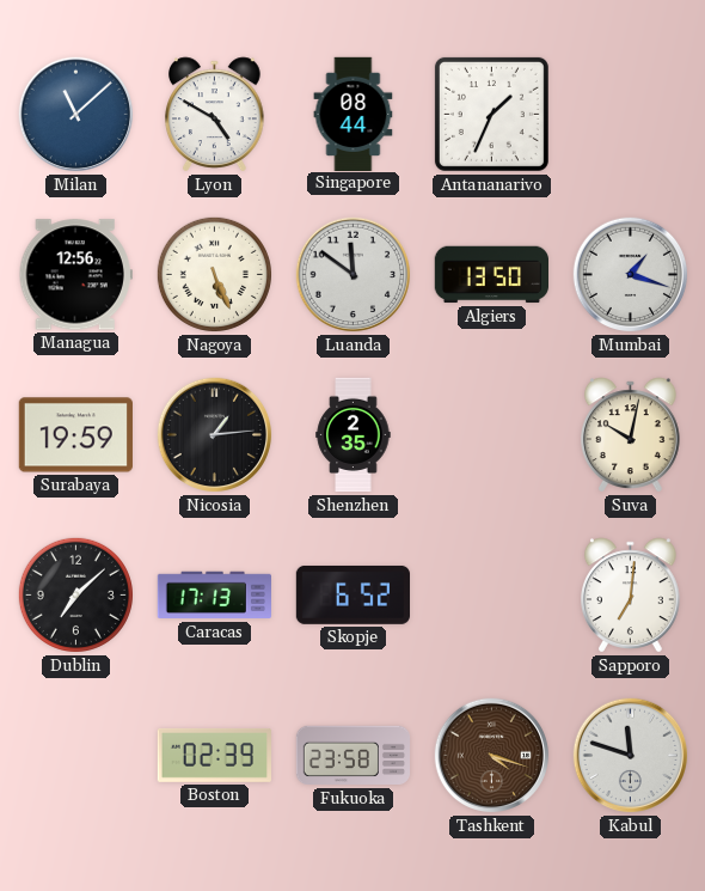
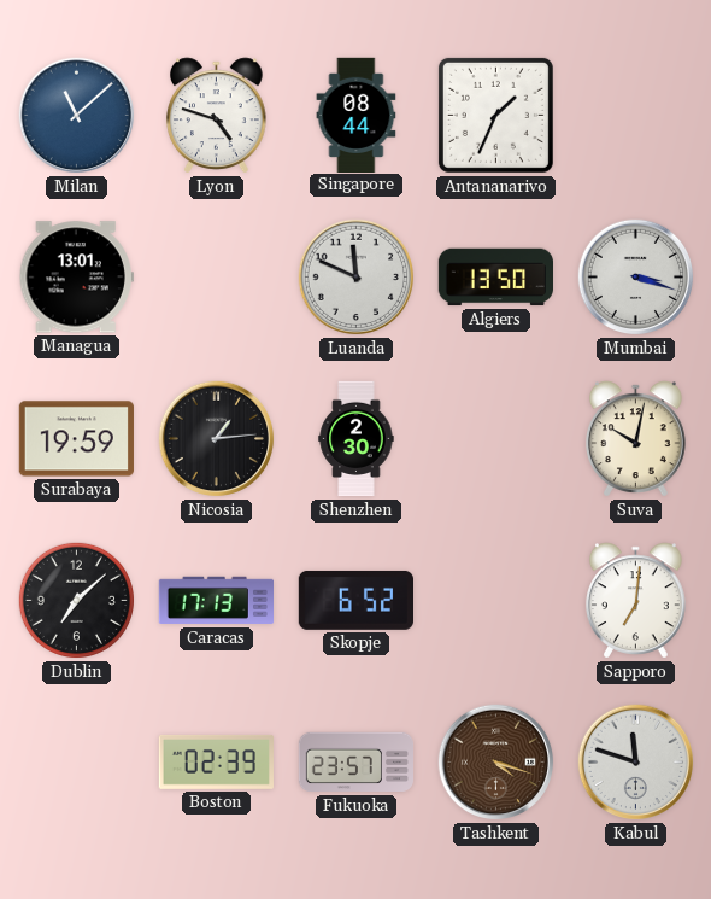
Lyon: 4:50 -> 4:48 (217, 116)
Managua: 12:56 -> 13:01 (76, 278)
Nagoya: 5:26 -> none (214, 274)
Luanda: 11:51 -> 11:49 (357, 278)
Mumbai: 1:18 -> 3:18 (636, 278)
Shenzhen: 2:35 -> 2:30 (357, 439)
Fukuoka: 23:58 -> 23:57 (357, 763)
